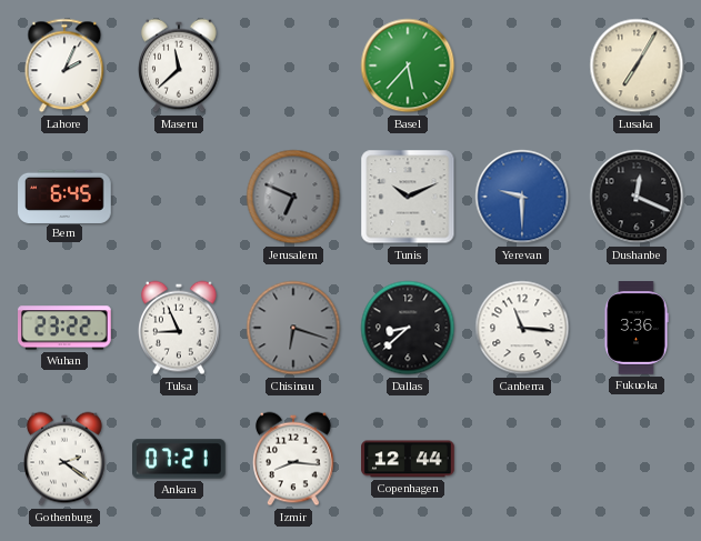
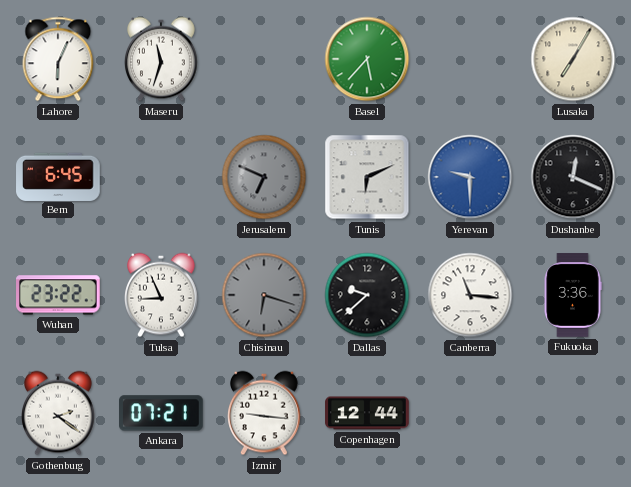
Lahore: 2:04 -> 6:04 (58, 59)
Maseru: 11:38 -> 11:33 (162, 59)
Tunis: 10:11 -> 6:11 (367, 177)
Dallas: 8:38 -> 9:38 (367, 295)
Izmir: 8:16 -> 9:16 (265, 413)
